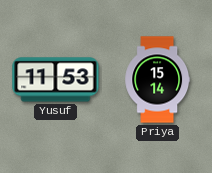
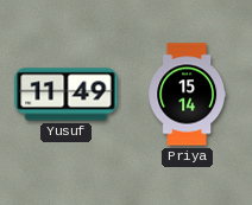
Yusuf: 11:53 -> 11:49 (67, 95)
